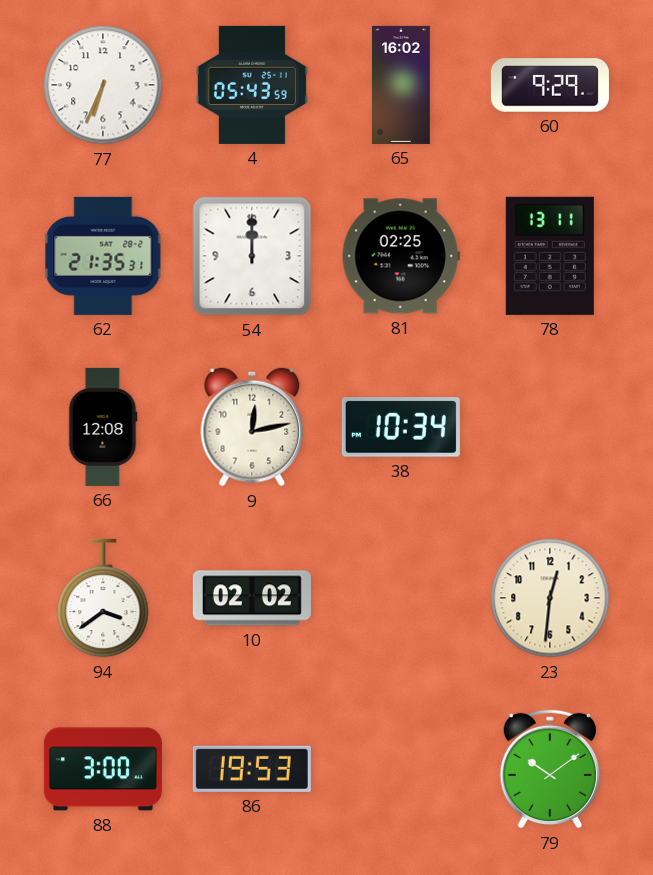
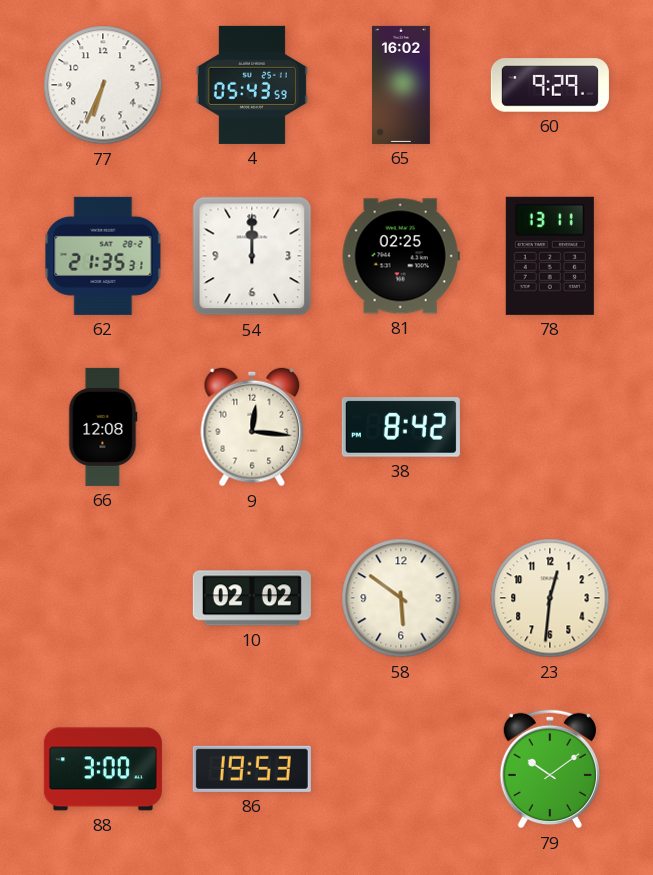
9: 12:13 -> 12:16 (252, 427)
38: 10:34 -> 8:42 (401, 427)
94: 3:39 -> none (103, 598)
58: none -> 5:51 (401, 598)
